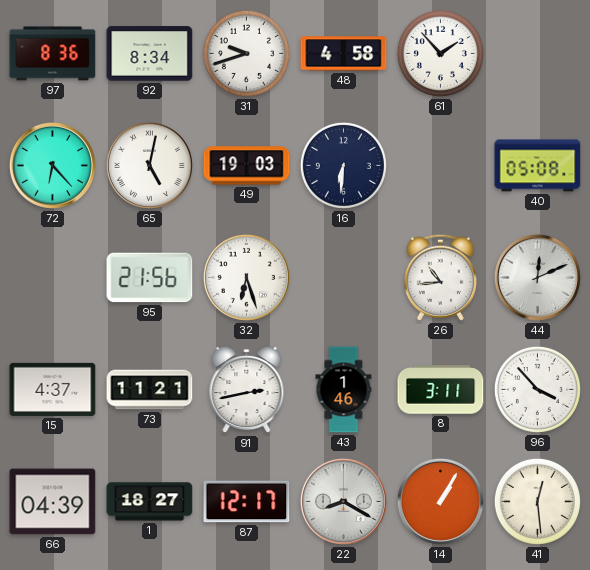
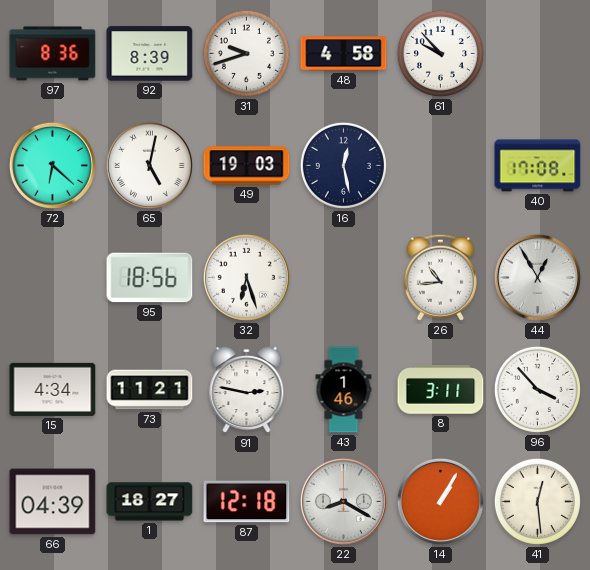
92: 8:34 -> 8:39 (150, 54)
61: 1:53 -> 9:53 (440, 53)
72: 6:23 -> 6:22 (52, 165)
16: 6:31 -> 12:28 (343, 165)
40: 05:08 -> 17:08 (538, 166)
95: 21:56 -> 18:56 (150, 278)
44: 12:11 -> 12:55 (537, 277)
15: 4:37 -> 4:34 (53, 389)
91: 2:43 -> 2:47 (247, 390)
87: 12:17 -> 12:18 (247, 502)
